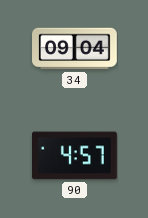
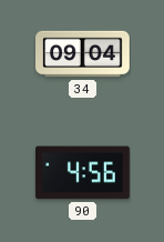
90: 4:57 -> 4:56 (83, 173)
